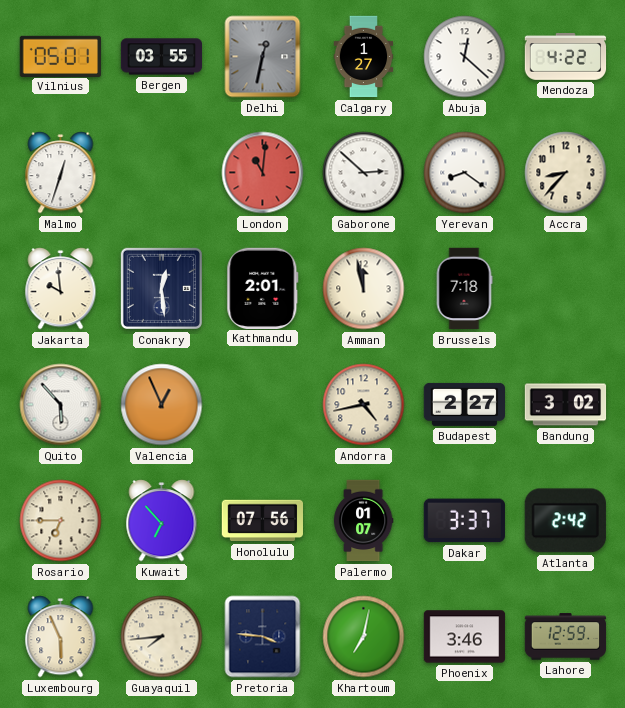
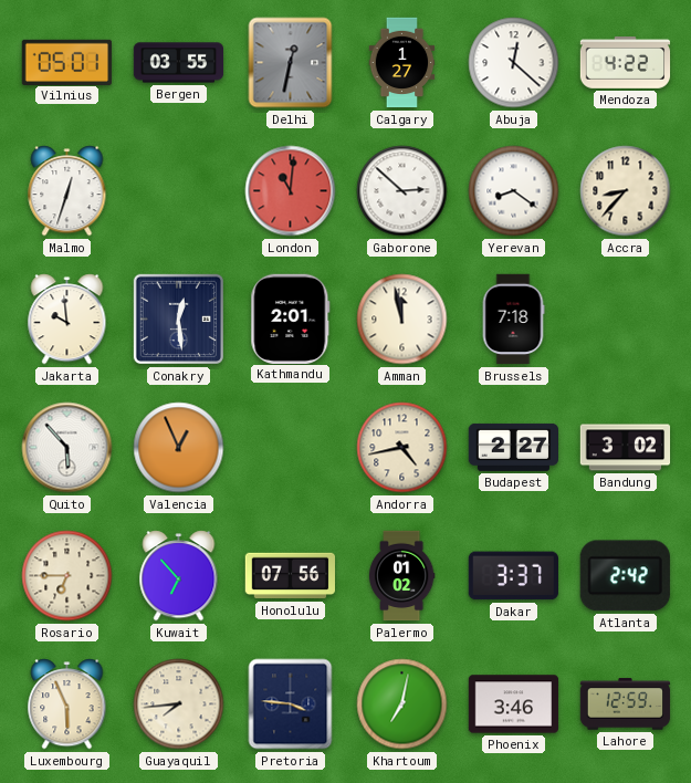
Palermo: 01:07 -> 01:02 (401, 576)
